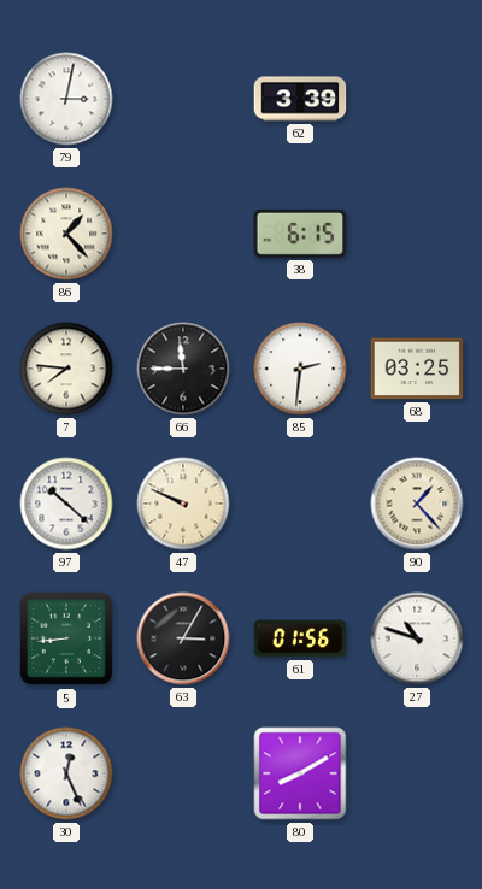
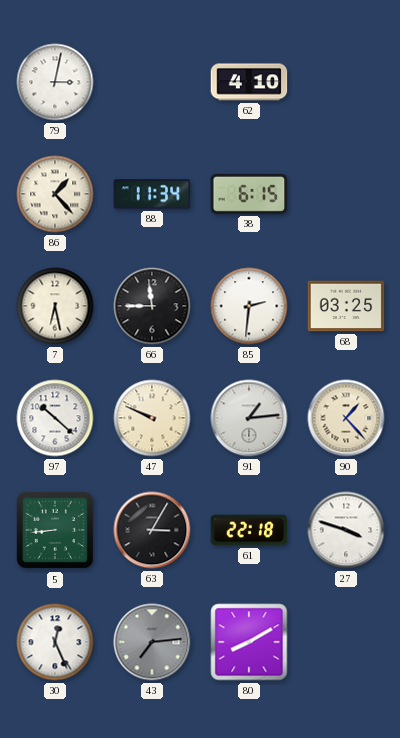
62: 3:39 -> 4:10 (249, 82)
88: none -> 11:34 (152, 194)
7: 7:46 -> 6:28 (55, 306)
91: none -> 1:14 (249, 418)
61: 01:56 -> 22:18 (249, 530)
27: 10:48 -> 3:48 (346, 530)
43: none -> 7:14 (152, 642)
